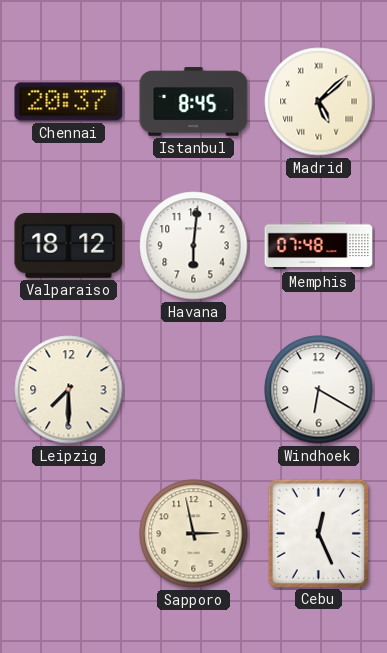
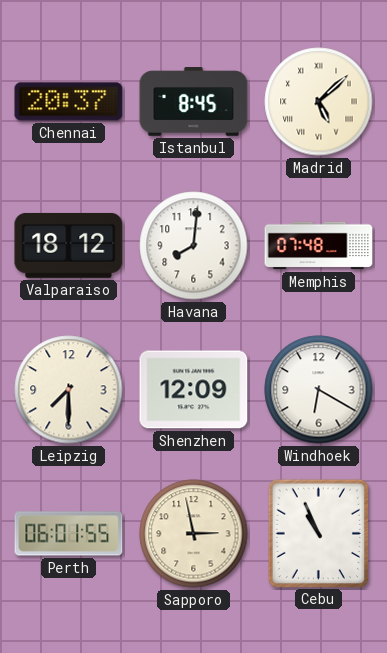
Havana: 6:01 -> 8:01 (194, 246)
Shenzhen: none -> 12:09 (194, 390)
Perth: none -> 06:01 (69, 534)
Cebu: 12:26 -> 10:56 (318, 533)
